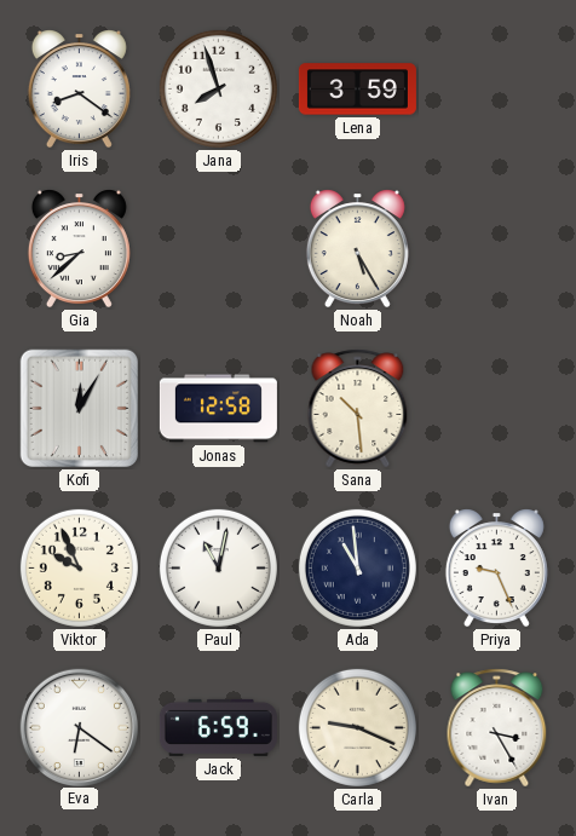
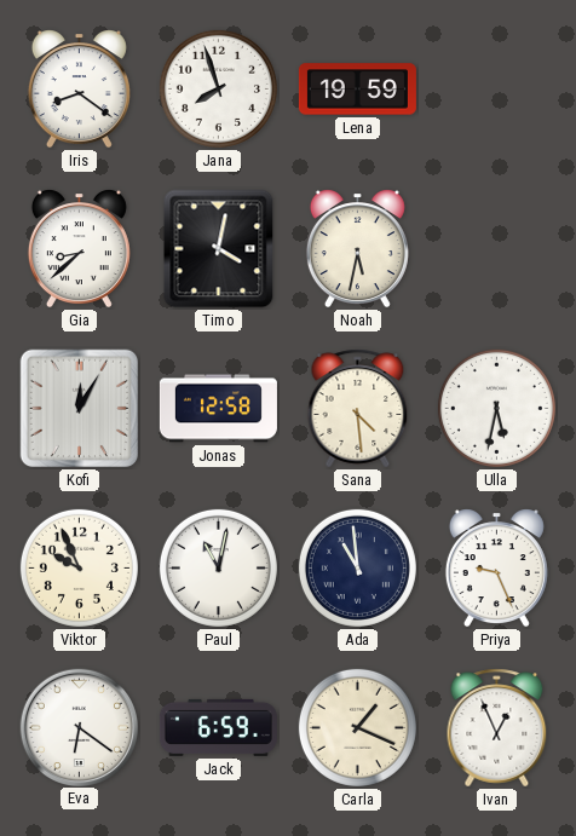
Lena: 3:59 -> 19:59 (357, 90)
Timo: none -> 4:02 (219, 249)
Noah: 5:25 -> 5:32 (357, 249)
Sana: 10:29 -> 4:29 (358, 409)
Ulla: none -> 5:32 (496, 408)
Carla: 9:19 -> 1:19 (357, 727)
Ivan: 3:25 -> 12:56 (497, 728)
